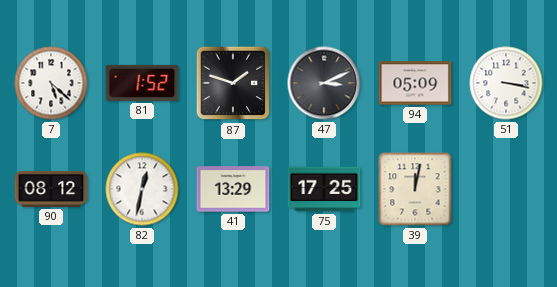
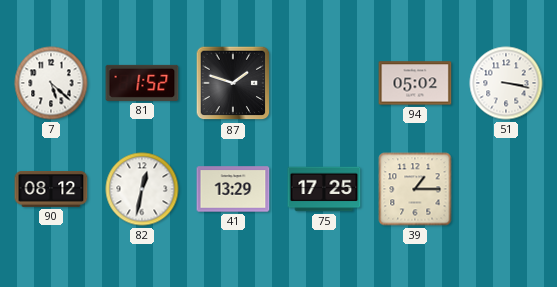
47: 3:11 -> none (324, 83)
94: 05:09 -> 05:02 (415, 83)
39: 12:02 -> 1:15 (415, 189)
